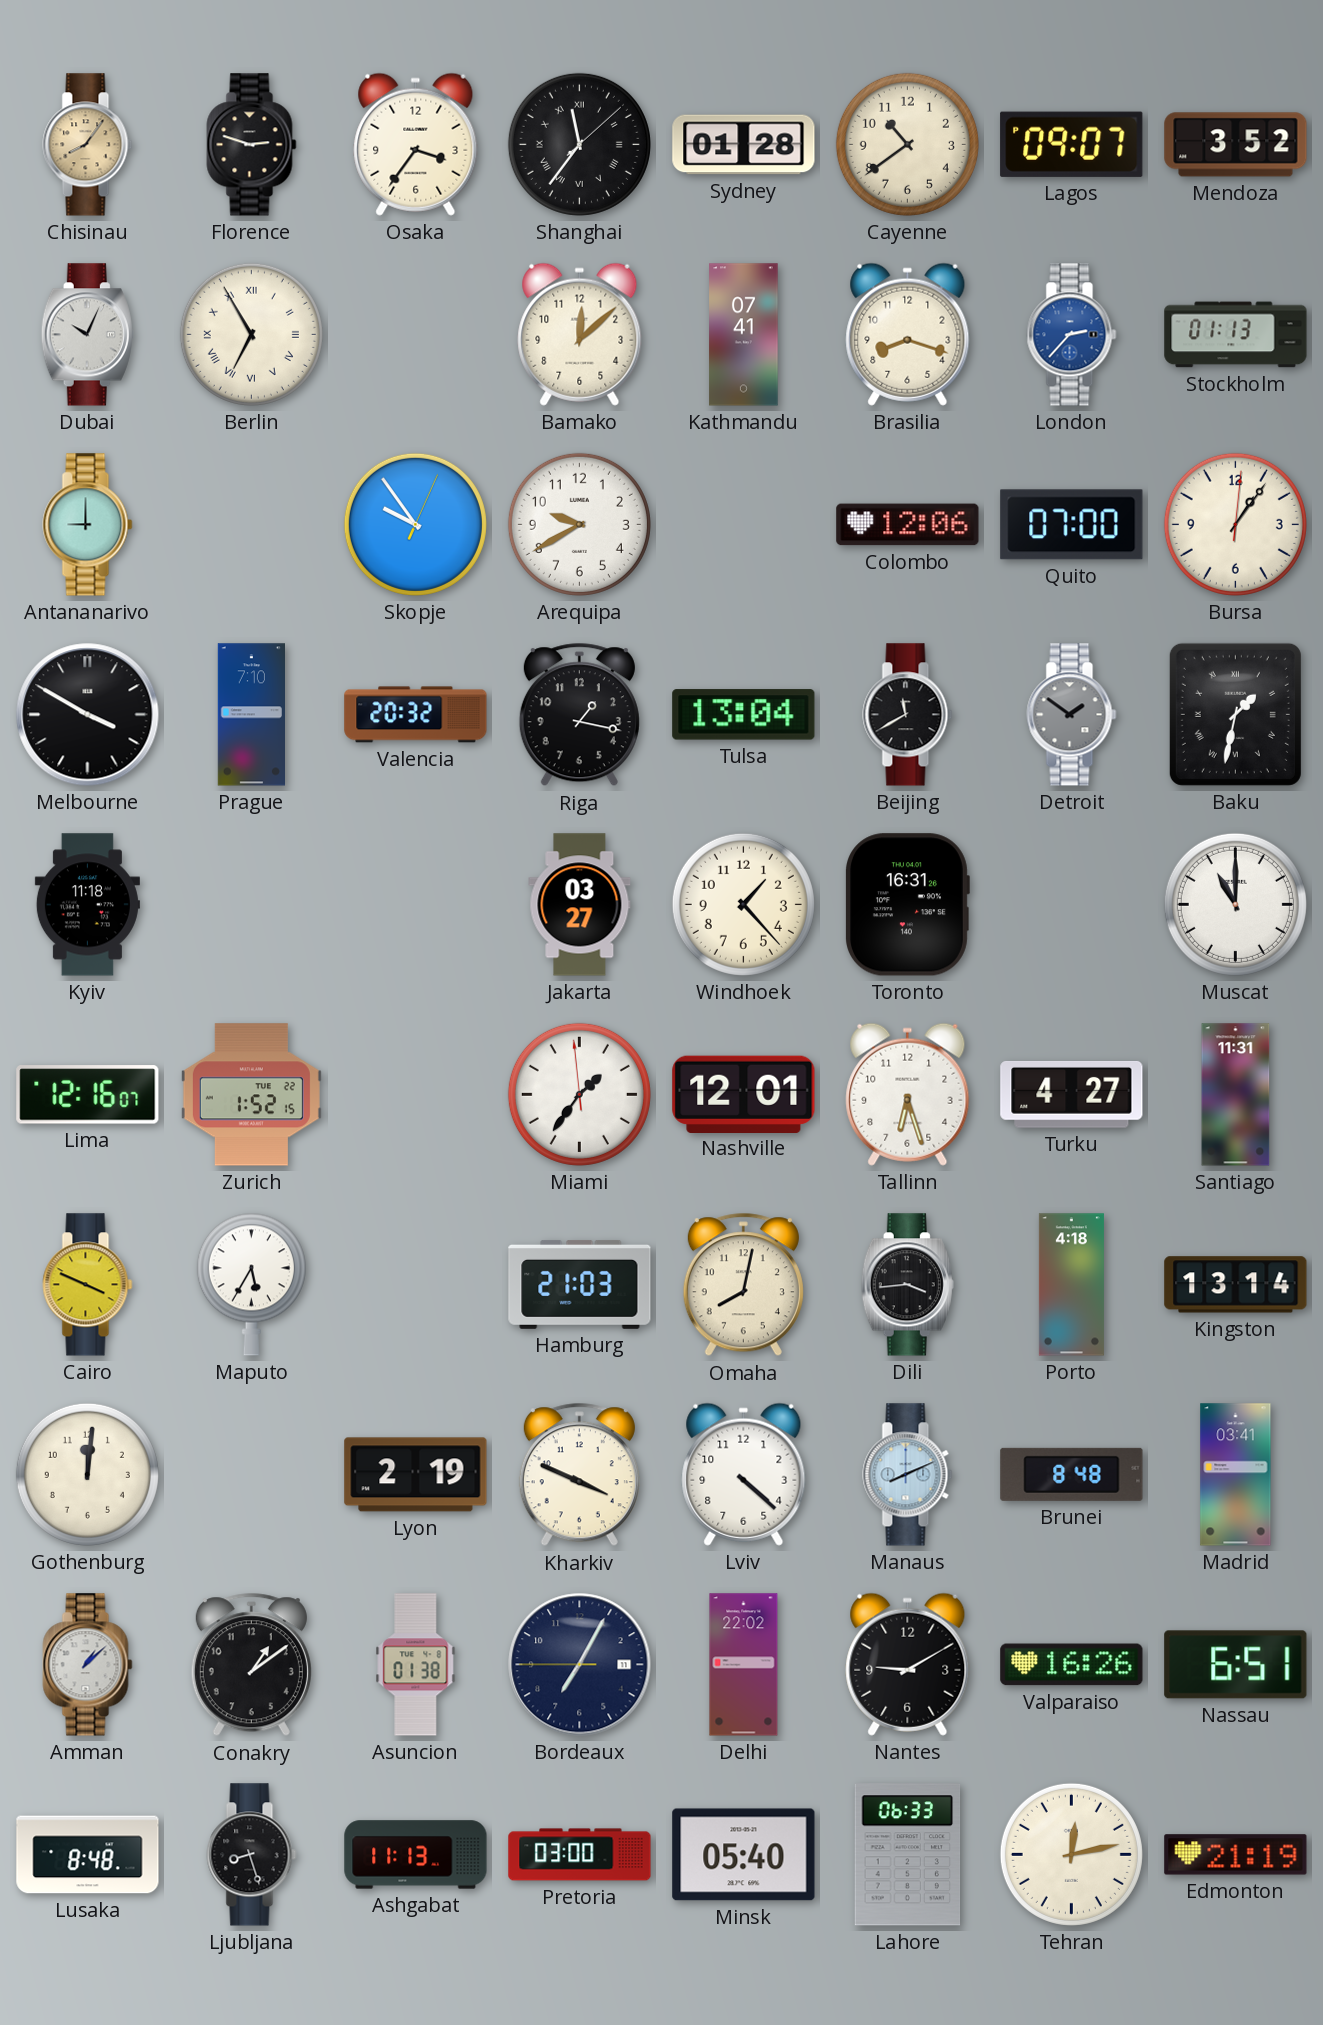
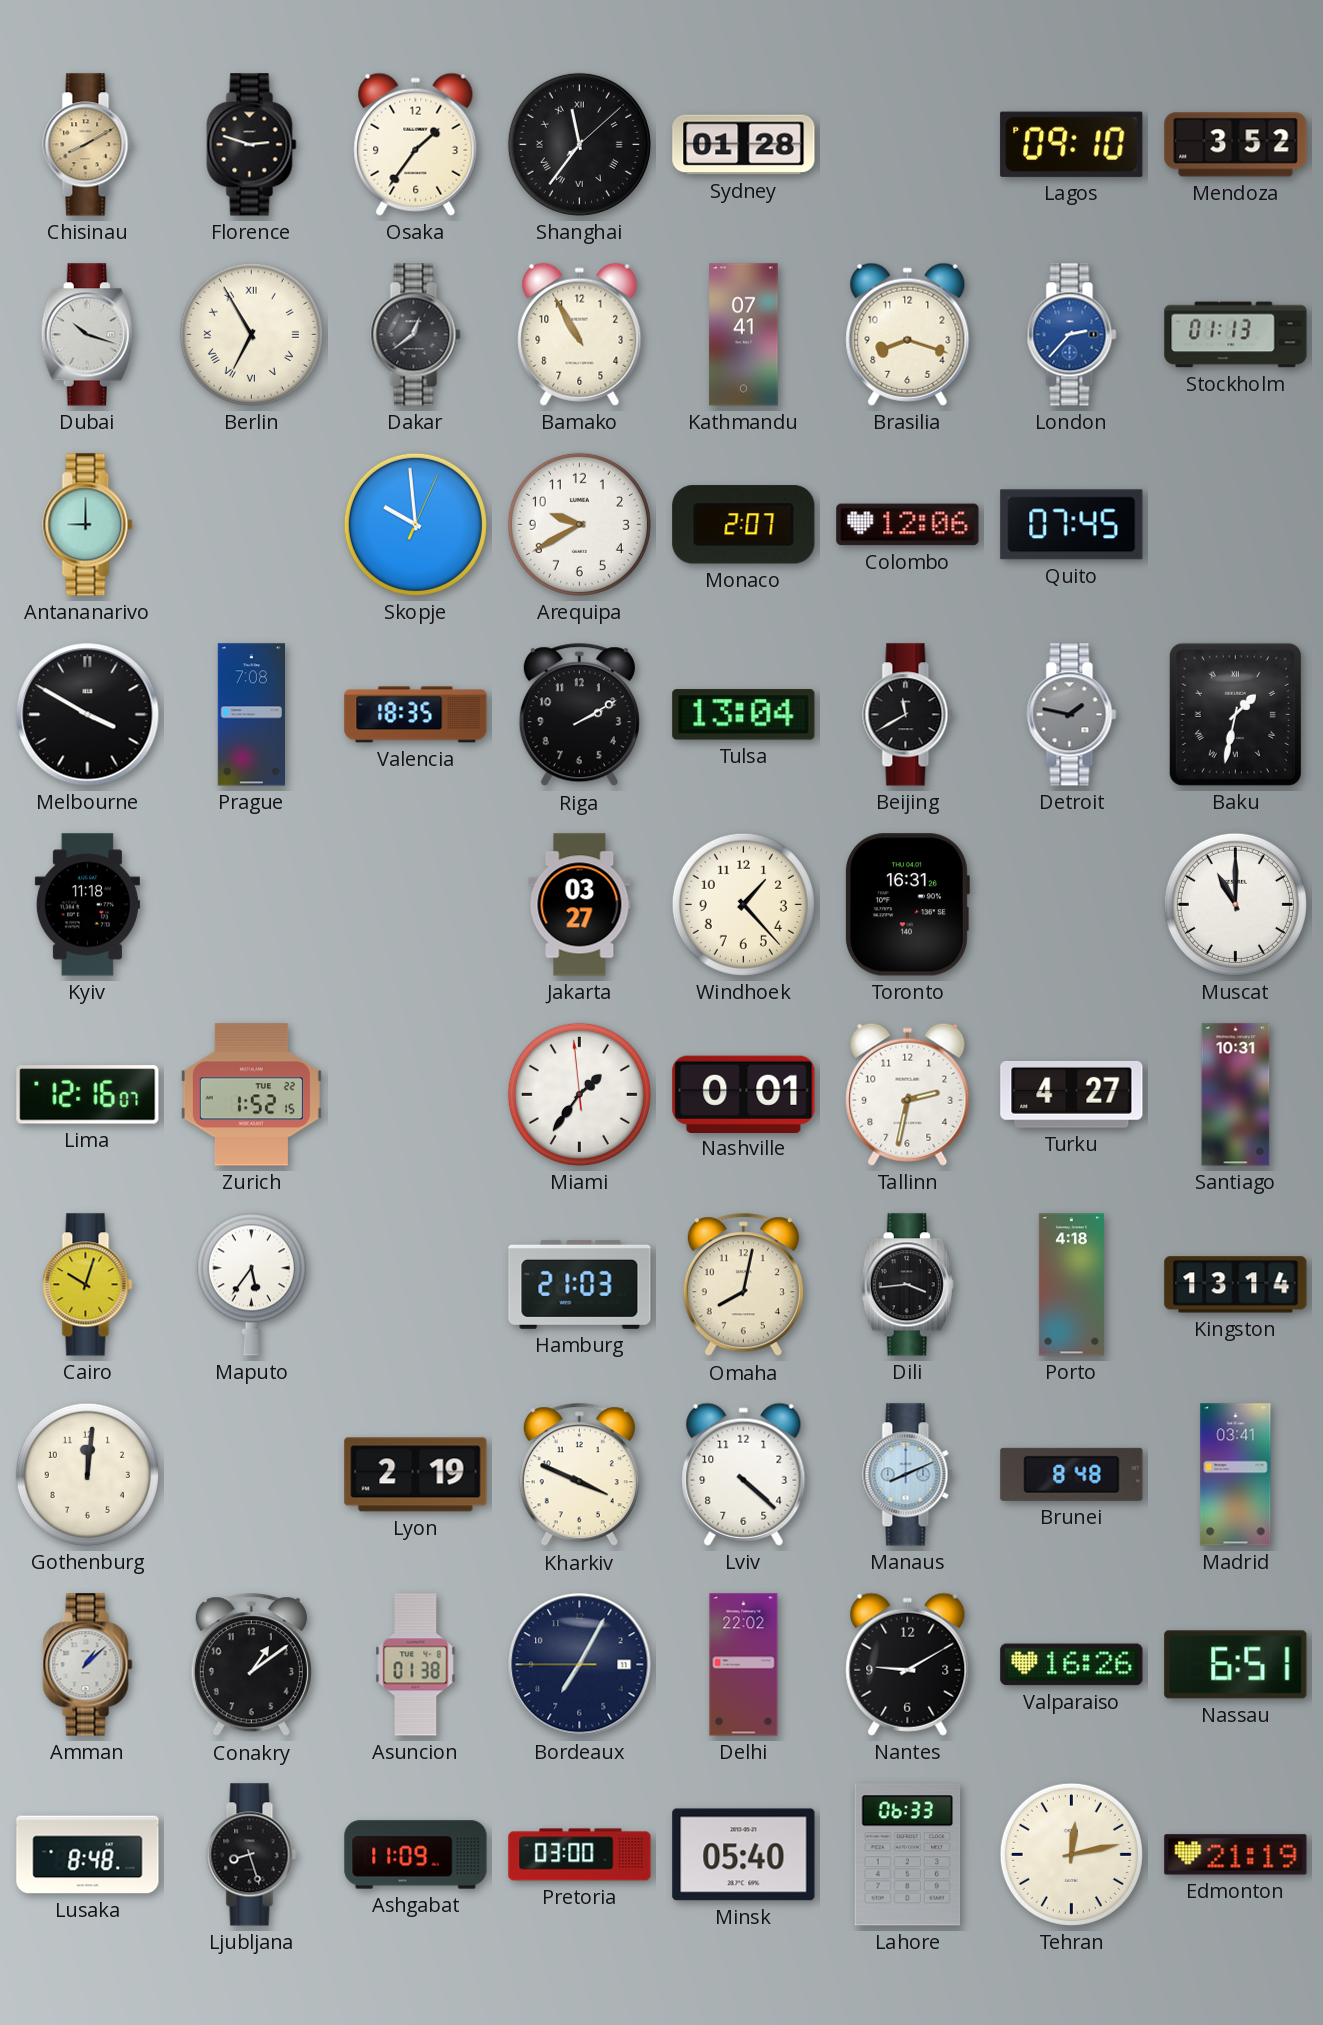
Chisinau: 8:06 -> 8:10 (88, 145)
Osaka: 3:36 -> 1:36 (416, 144)
Cayenne: 10:39 -> none (907, 144)
Lagos: 09:07 -> 09:10 (1072, 144)
Dubai: 10:04 -> 10:18 (87, 335)
Dakar: none -> 12:39 (416, 335)
Bamako: 12:08 -> 10:55 (580, 334)
Skopje: 9:54 -> 9:59 (415, 524)
Monaco: none -> 2:07 (744, 525)
Quito: 07:00 -> 07:45 (1072, 525)
Bursa: 1:06 -> none (1235, 524)
Prague: 7:10 -> 7:08 (251, 715)
Valencia: 20:32 -> 18:35 (416, 715)
Riga: 1:17 -> 2:10 (579, 715)
Detroit: 1:51 -> 1:47 (1072, 715)
Nashville: 12:01 -> 0:01 (744, 1094)
Tallinn: 6:27 -> 2:32 (908, 1094)
Santiago: 11:31 -> 10:31 (1236, 1095)
Cairo: 3:49 -> 10:03 (88, 1285)
Maputo: 5:35 -> 5:36 (251, 1284)
Ashgabat: 11:13 -> 11:09 (416, 1855)
